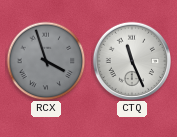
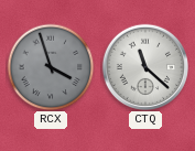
CTQ: 11:26 -> 11:22 (144, 66)
